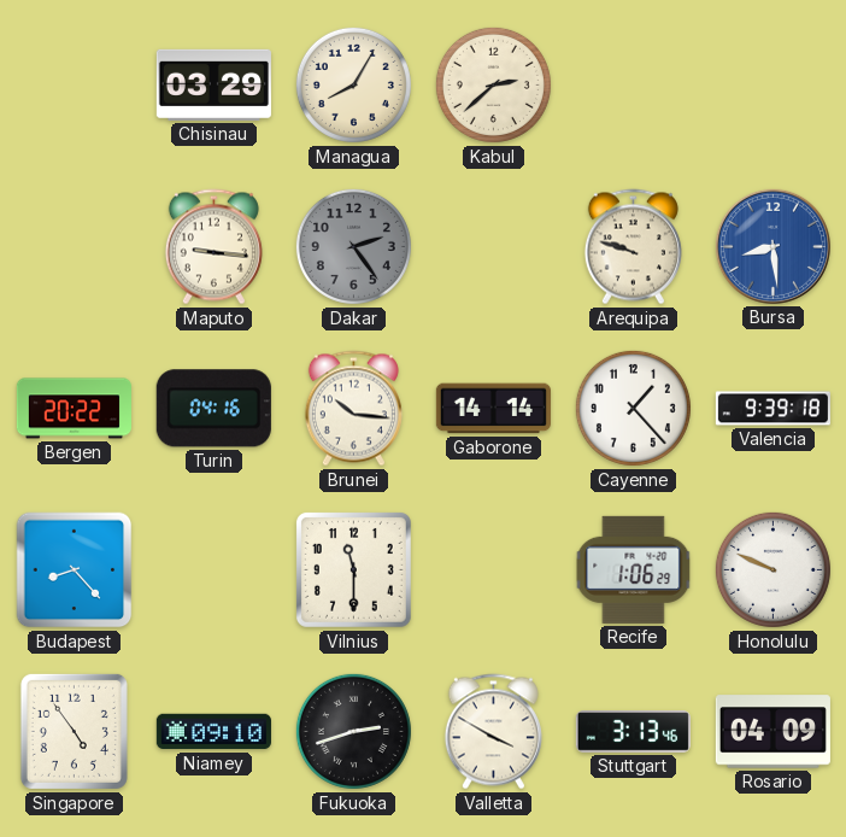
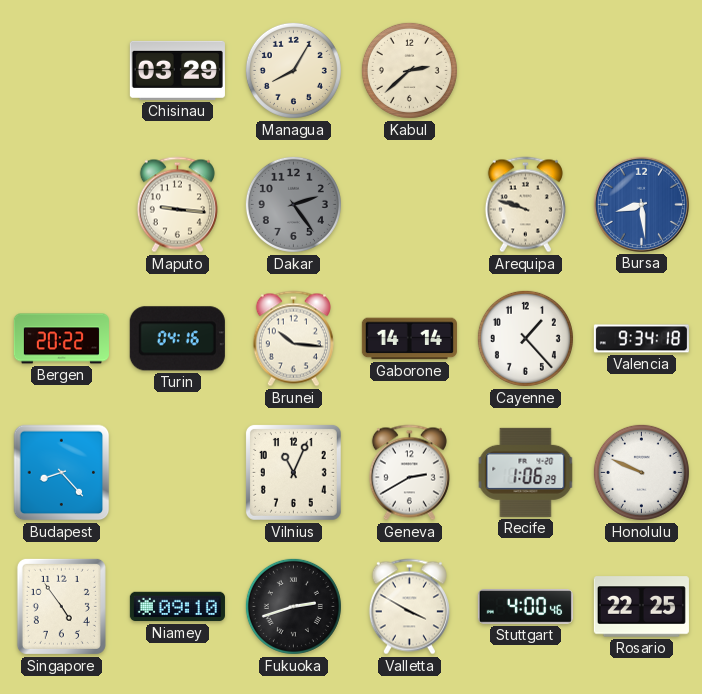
Valencia: 9:39 -> 9:34 (641, 339)
Vilnius: 11:30 -> 11:04 (293, 472)
Geneva: none -> 2:40 (409, 473)
Stuttgart: 3:13 -> 4:00 (525, 607)
Rosario: 04:09 -> 22:25 (641, 607)
